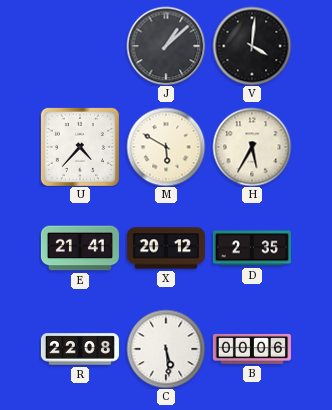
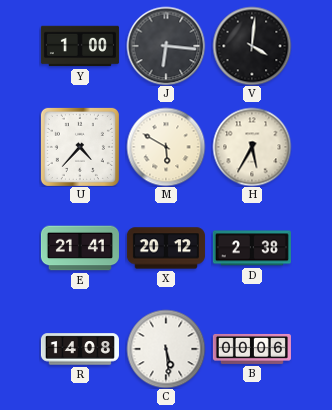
Y: none -> 1:00 (80, 46)
J: 1:08 -> 6:16 (166, 46)
D: 2:35 -> 2:38 (252, 248)
R: 22:08 -> 14:08 (80, 349)
